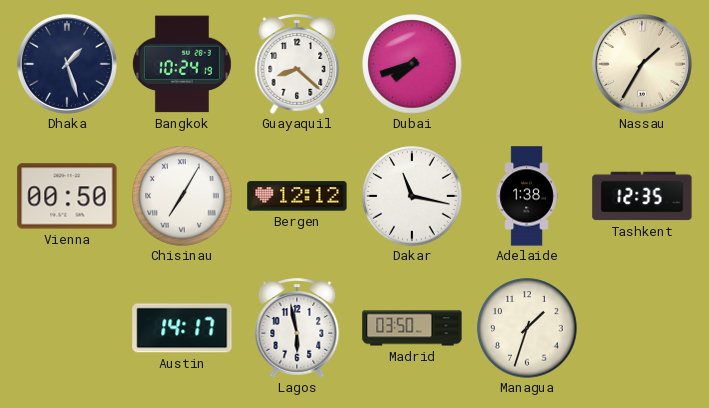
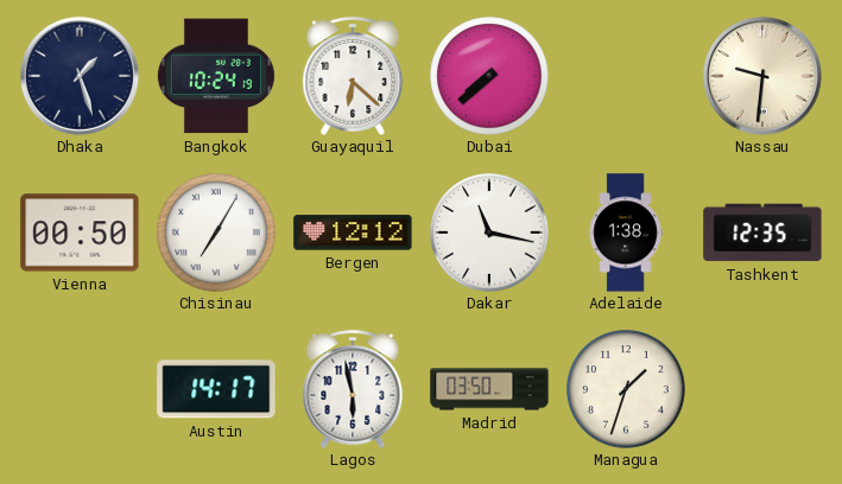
Guayaquil: 8:22 -> 6:22 (353, 76)
Dubai: 7:42 -> 7:38 (489, 76)
Nassau: 1:35 -> 9:31 (762, 76)
